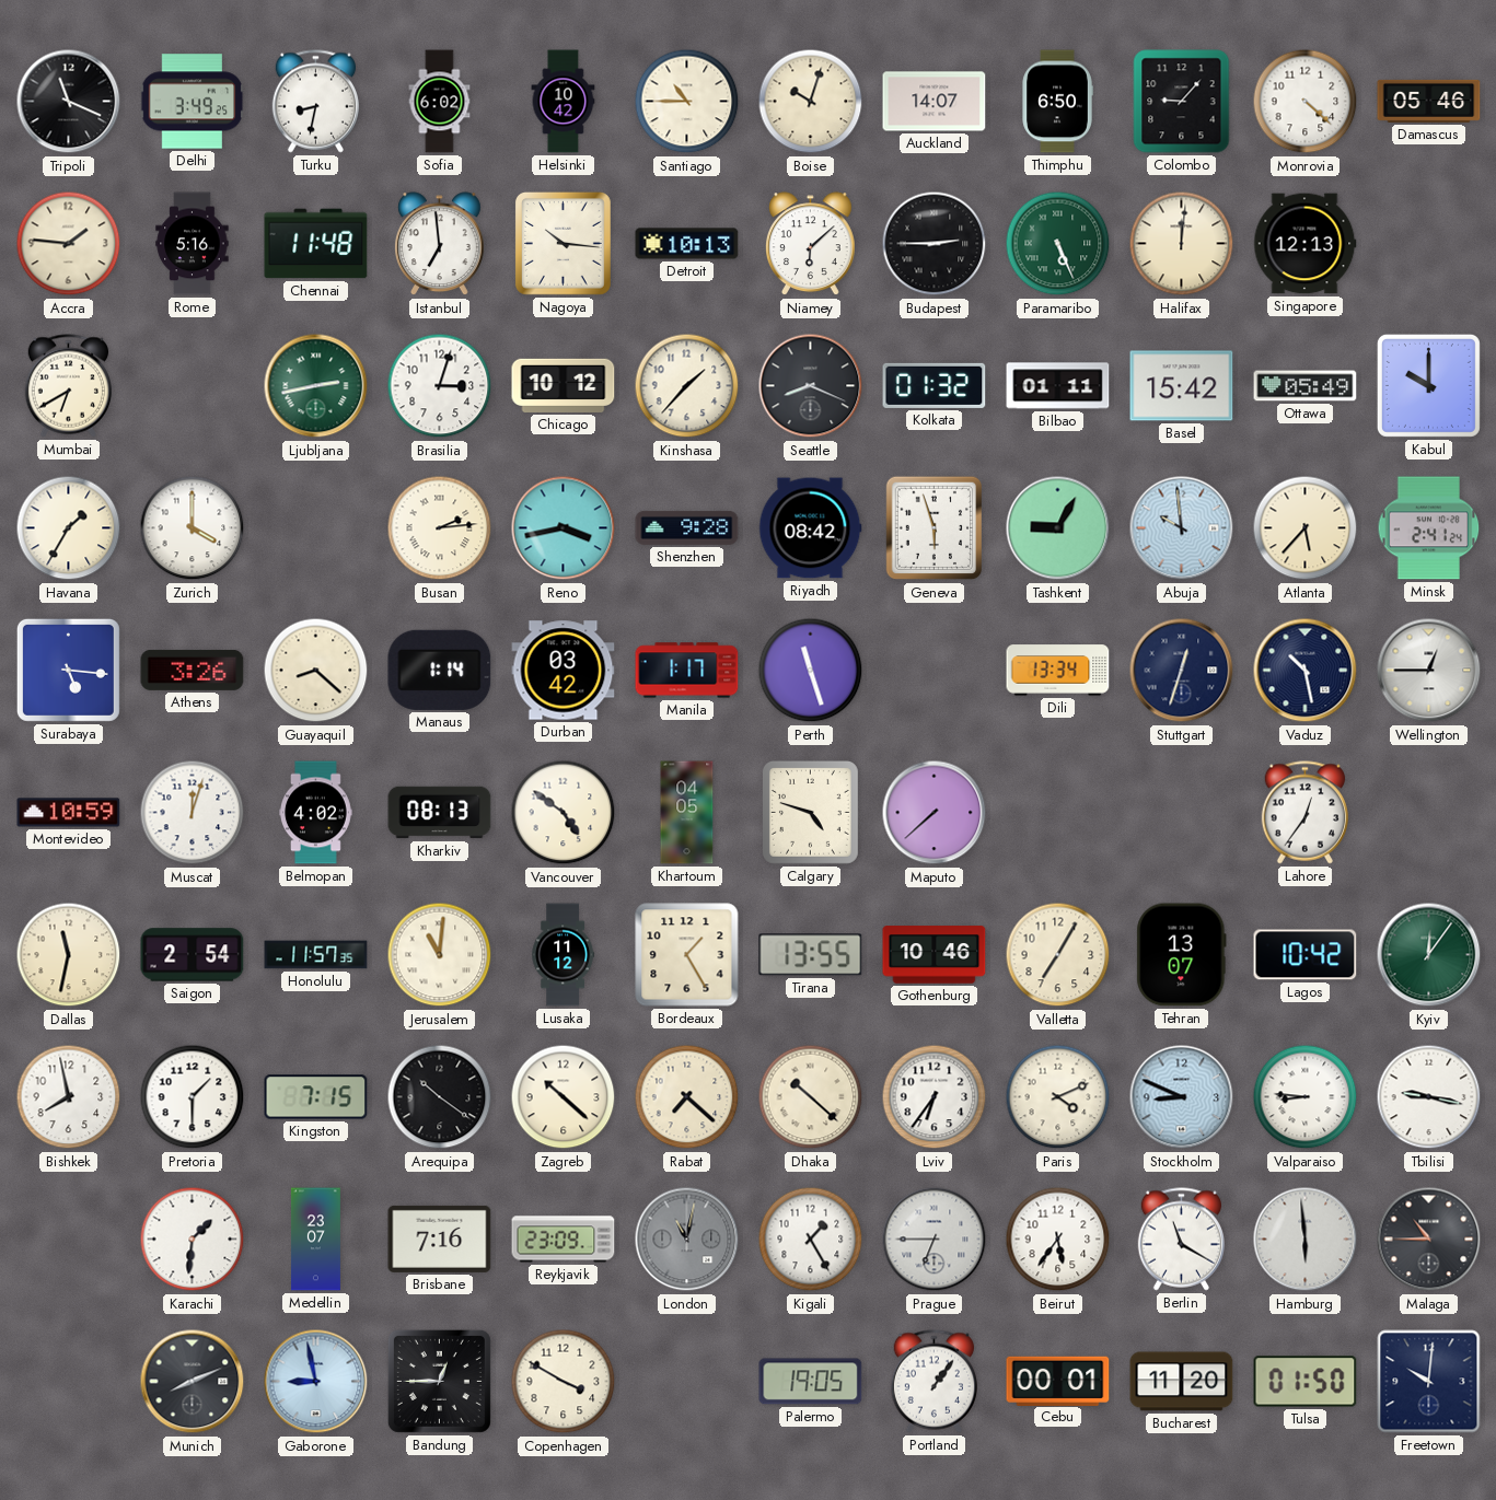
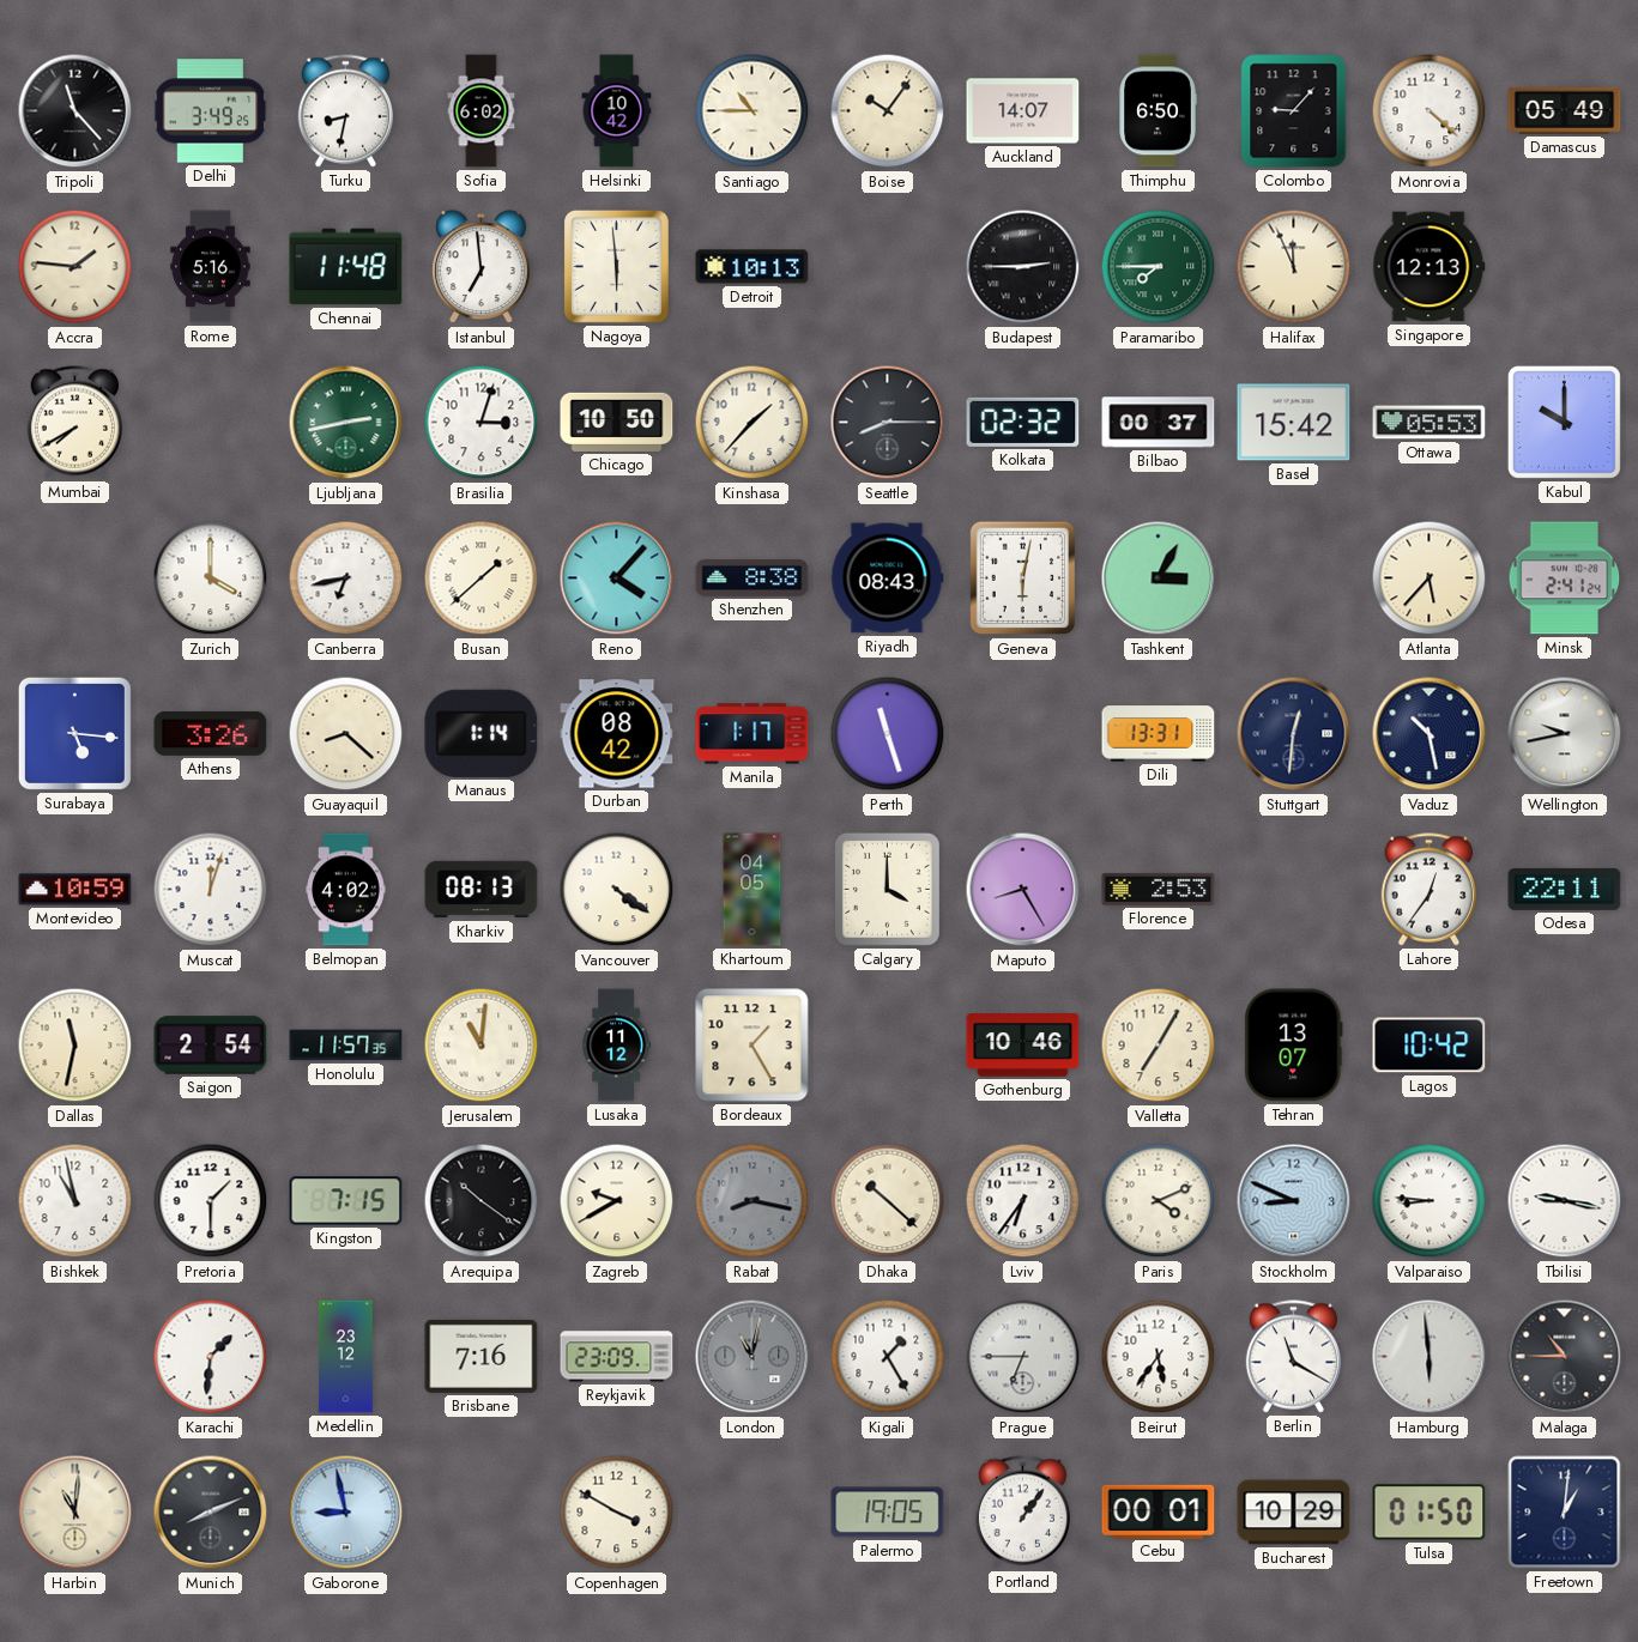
Tripoli: 11:19 -> 11:23 (75, 111)
Boise: 10:03 -> 10:06 (888, 111)
Damascus: 05:46 -> 05:49 (1565, 110)
Nagoya: 10:16 -> 5:59 (616, 266)
Niamey: 6:08 -> none (810, 244)
Paramaribo: 5:26 -> 7:45 (1159, 267)
Halifax: 12:01 -> 11:56 (1294, 267)
Mumbai: 6:40 -> 7:40 (74, 423)
Chicago: 10:12 -> 10:50 (617, 422)
Seattle: 8:19 -> 8:15 (888, 423)
Kolkata: 01:32 -> 02:32 (1023, 422)
Bilbao: 01:11 -> 00:37 (1159, 423)
Ottawa: 05:49 -> 05:53 (1430, 423)
Havana: 1:35 -> none (69, 528)
Canberra: none -> 6:43 (346, 578)
Busan: 2:14 -> 1:38 (482, 578)
Reno: 3:43 -> 4:07 (617, 578)
Shenzhen: 9:28 -> 8:38 (752, 577)
Riyadh: 08:42 -> 08:43 (887, 578)
Geneva: 5:57 -> 6:02 (1023, 578)
Tashkent: 9:05 -> 3:05 (1159, 578)
Abuja: 9:59 -> none (1182, 528)
Durban: 03:42 -> 08:42 (617, 734)
Dili: 13:34 -> 13:31 (1159, 734)
Stuttgart: 12:33 -> 12:31 (1294, 734)
Wellington: 12:45 -> 9:43 (1565, 734)
Vancouver: 4:51 -> 4:21 (617, 890)
Calgary: 4:48 -> 4:00 (887, 889)
Maputo: 7:38 -> 8:25 (1023, 890)
Florence: none -> 2:53 (1159, 889)
Odesa: none -> 22:11 (1565, 889)
Tirana: 13:55 -> none (811, 955)
Kyiv: 12:06 -> none (1429, 955)
Bishkek: 7:58 -> 10:58 (75, 1201)
Zagreb: 10:22 -> 9:40 (617, 1201)
Rabat: 7:22 -> 8:17 (752, 1201)
Rabat dial: cream -> grey (752, 1201)
Medellin: 23:07 -> 23:12 (345, 1357)
Harbin: none -> 11:01 (75, 1513)
Bandung: 12:45 -> none (439, 1381)
Bucharest: 11:20 -> 10:29 (1294, 1513)
Freetown: 10:01 -> 1:01 (1565, 1513)
